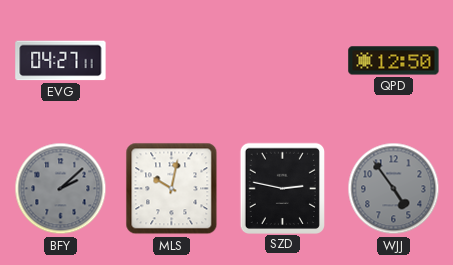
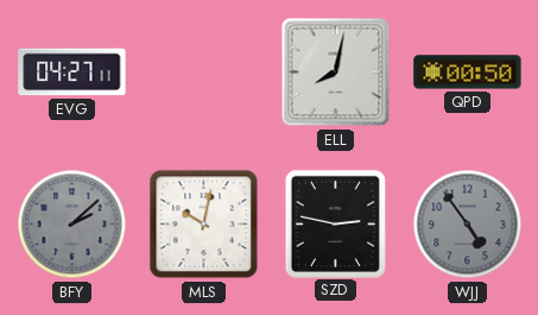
ELL: none -> 8:02 (336, 73)
QPD: 12:50 -> 00:50 (468, 73)
